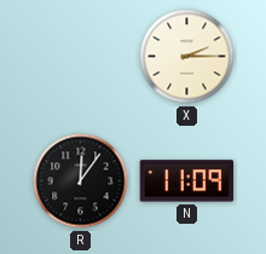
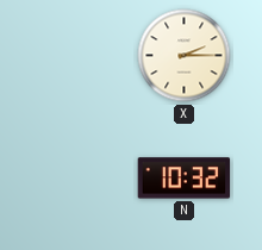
R: 12:06 -> none (81, 181)
N: 11:09 -> 10:32 (185, 179)
